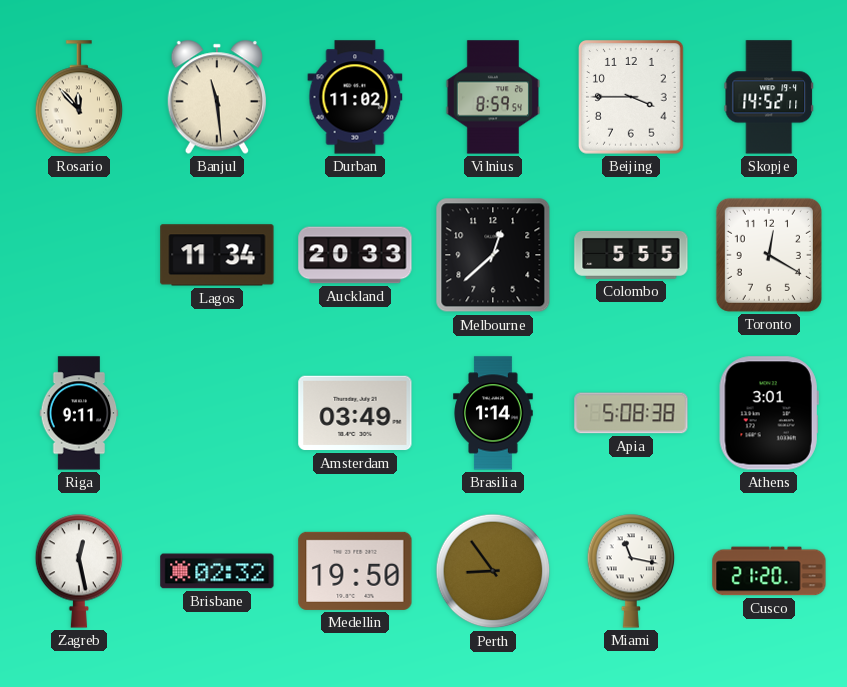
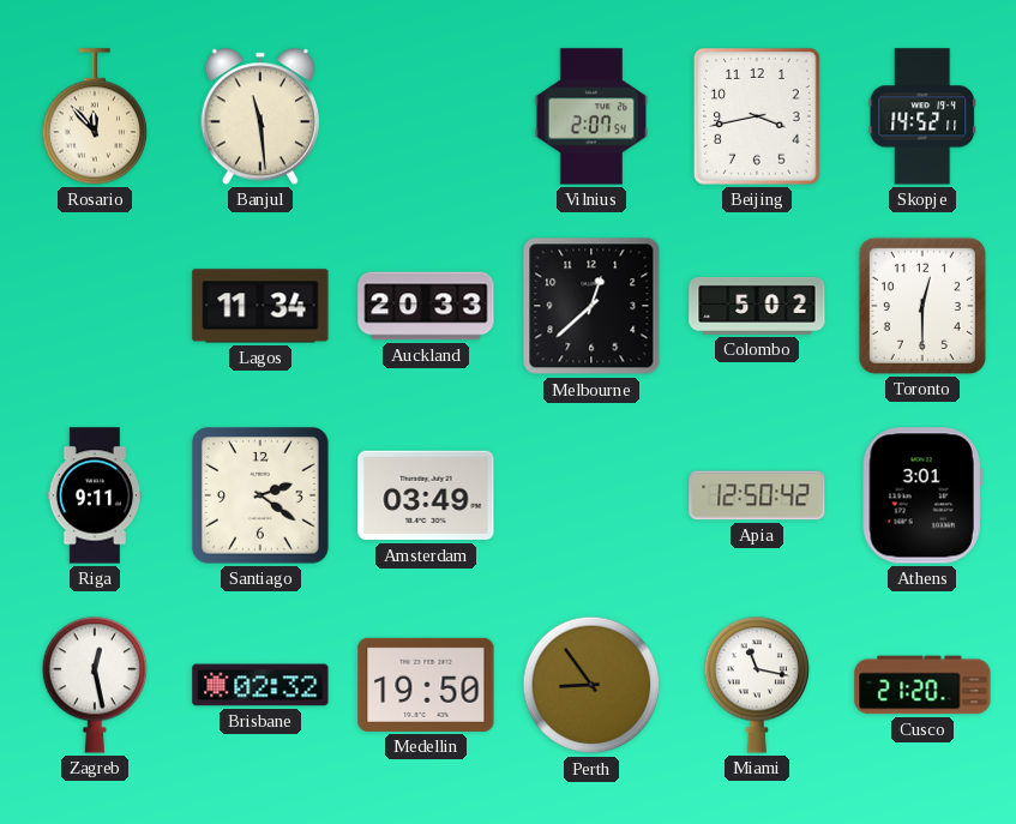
Durban: 11:02 -> none (355, 97)
Vilnius: 8:59 -> 2:07 (591, 116)
Beijing: 3:45 -> 3:43 (758, 118)
Colombo: 5:55 -> 5:02 (757, 306)
Toronto: 12:20 -> 12:30 (922, 306)
Santiago: none -> 2:21 (260, 495)
Brasilia: 1:14 -> none (493, 413)
Apia: 5:08 -> 12:50 (757, 495)
